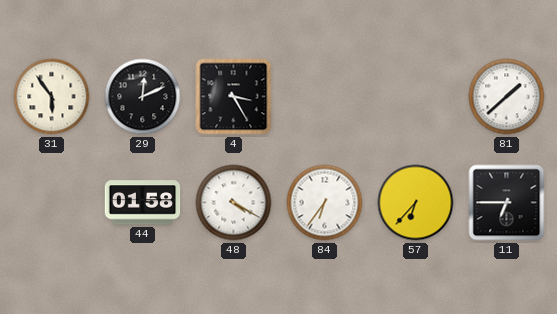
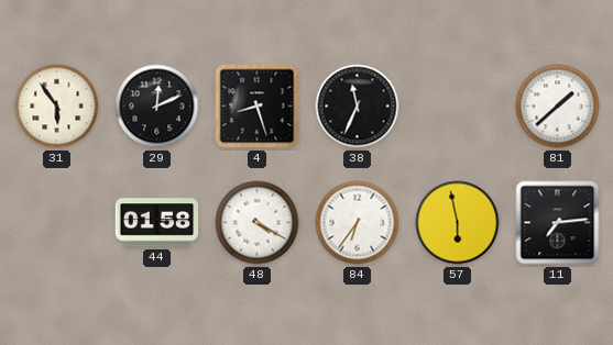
4: 3:25 -> 8:27 (258, 107)
38: none -> 11:34 (358, 107)
57: 6:37 -> 5:58 (458, 223)
11: 6:45 -> 7:14 (558, 223)
